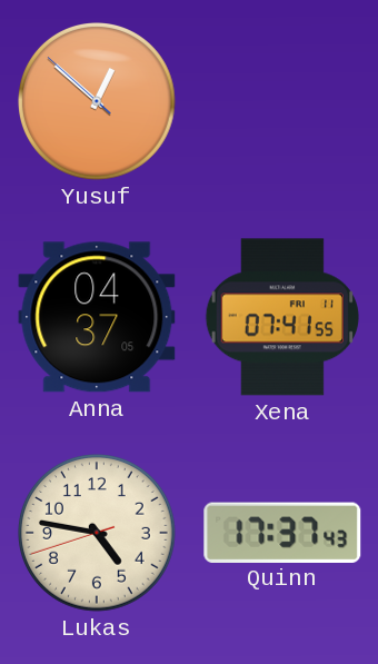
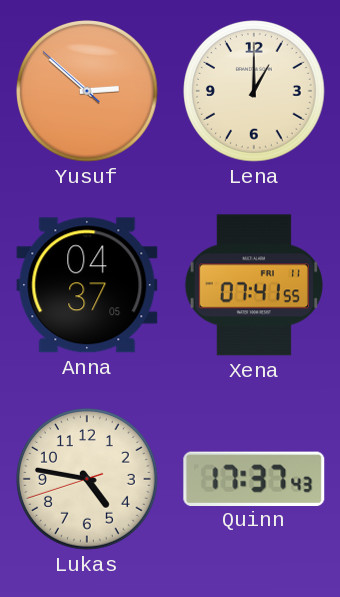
Yusuf: 12:51 -> 2:51 (88, 92)
Lena: none -> 1:00 (255, 92)
